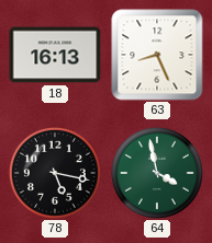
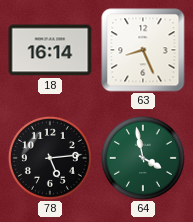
18: 16:13 -> 16:14 (50, 50)
78: 5:17 -> 5:14 (50, 158)
